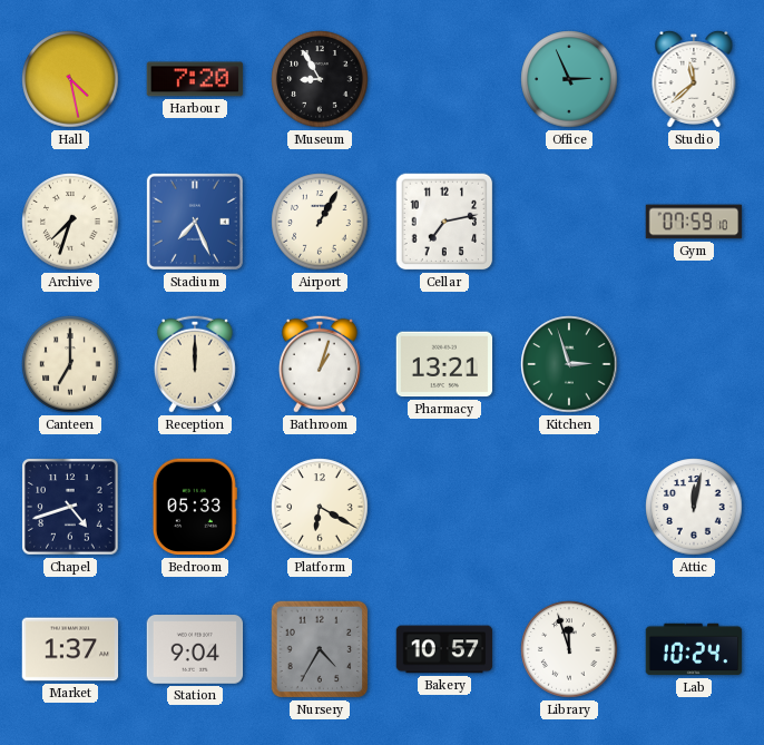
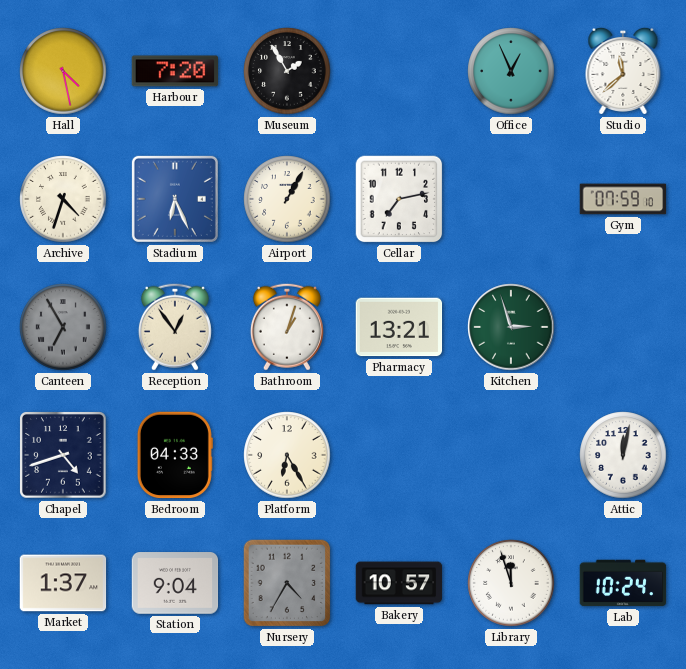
Museum: 8:55 -> 1:55 (287, 71)
Office: 2:56 -> 12:56 (511, 71)
Archive: 7:33 -> 4:33 (63, 199)
Stadium: 7:26 -> 6:26 (175, 199)
Canteen: 7:00 -> 6:55 (63, 327)
Canteen dial: cream -> grey (63, 327)
Reception: 12:00 -> 12:54 (175, 327)
Bedroom: 05:33 -> 04:33 (175, 455)
Platform: 6:20 -> 6:25 (287, 455)
